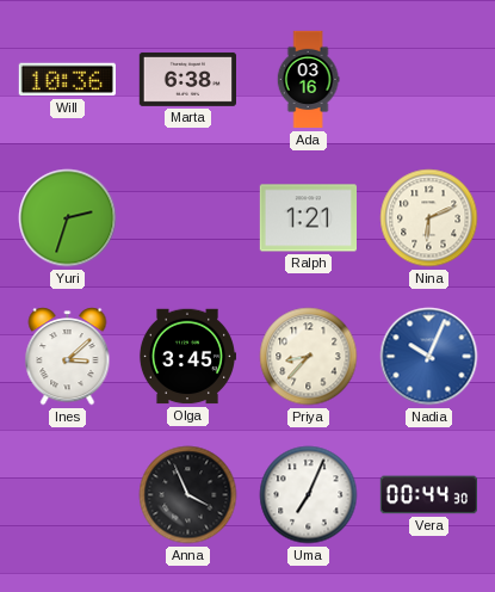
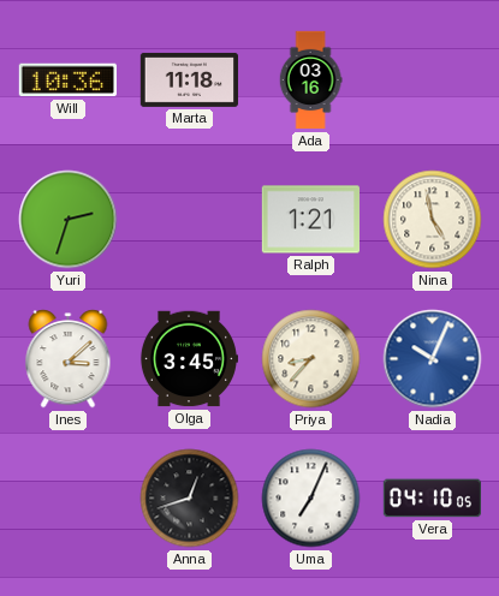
Marta: 6:38 -> 11:18 (189, 79)
Nina: 6:11 -> 4:58 (433, 220)
Anna: 3:56 -> 12:42 (190, 499)
Vera: 00:44 -> 04:10 (432, 499)
